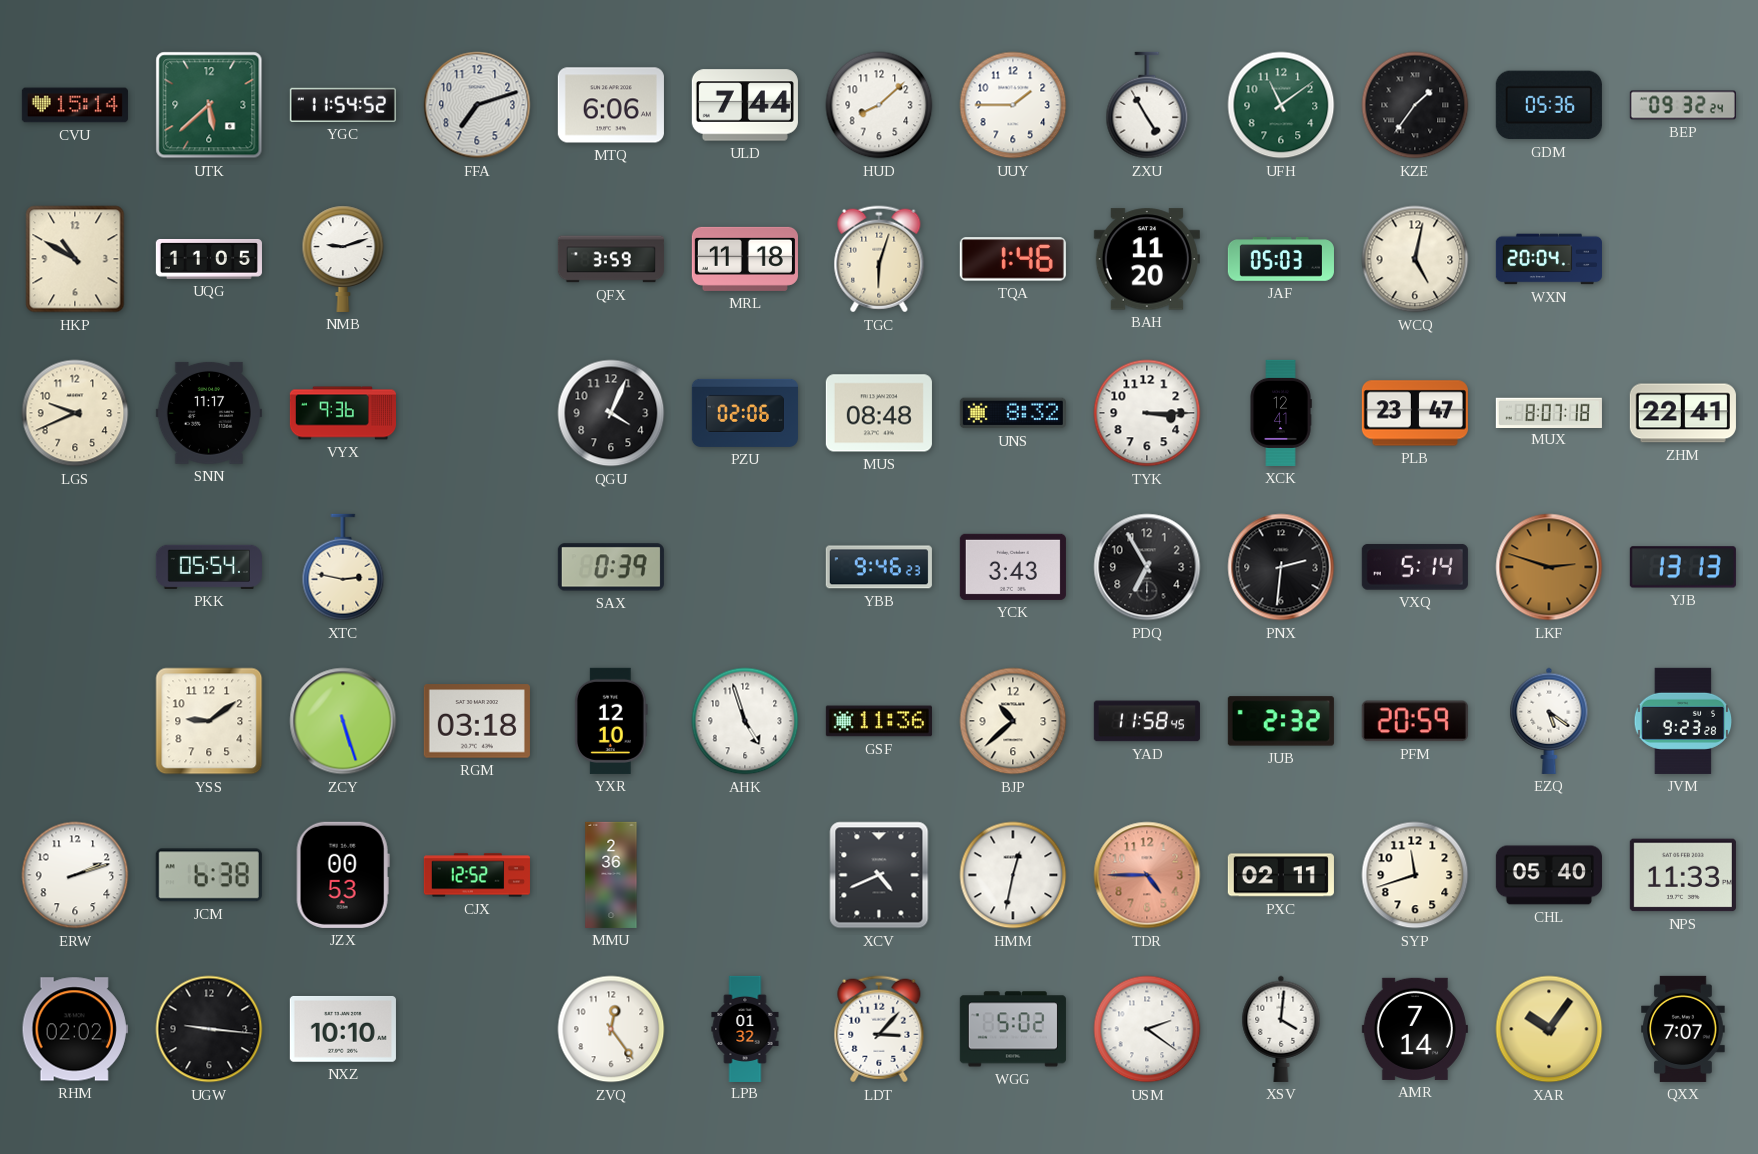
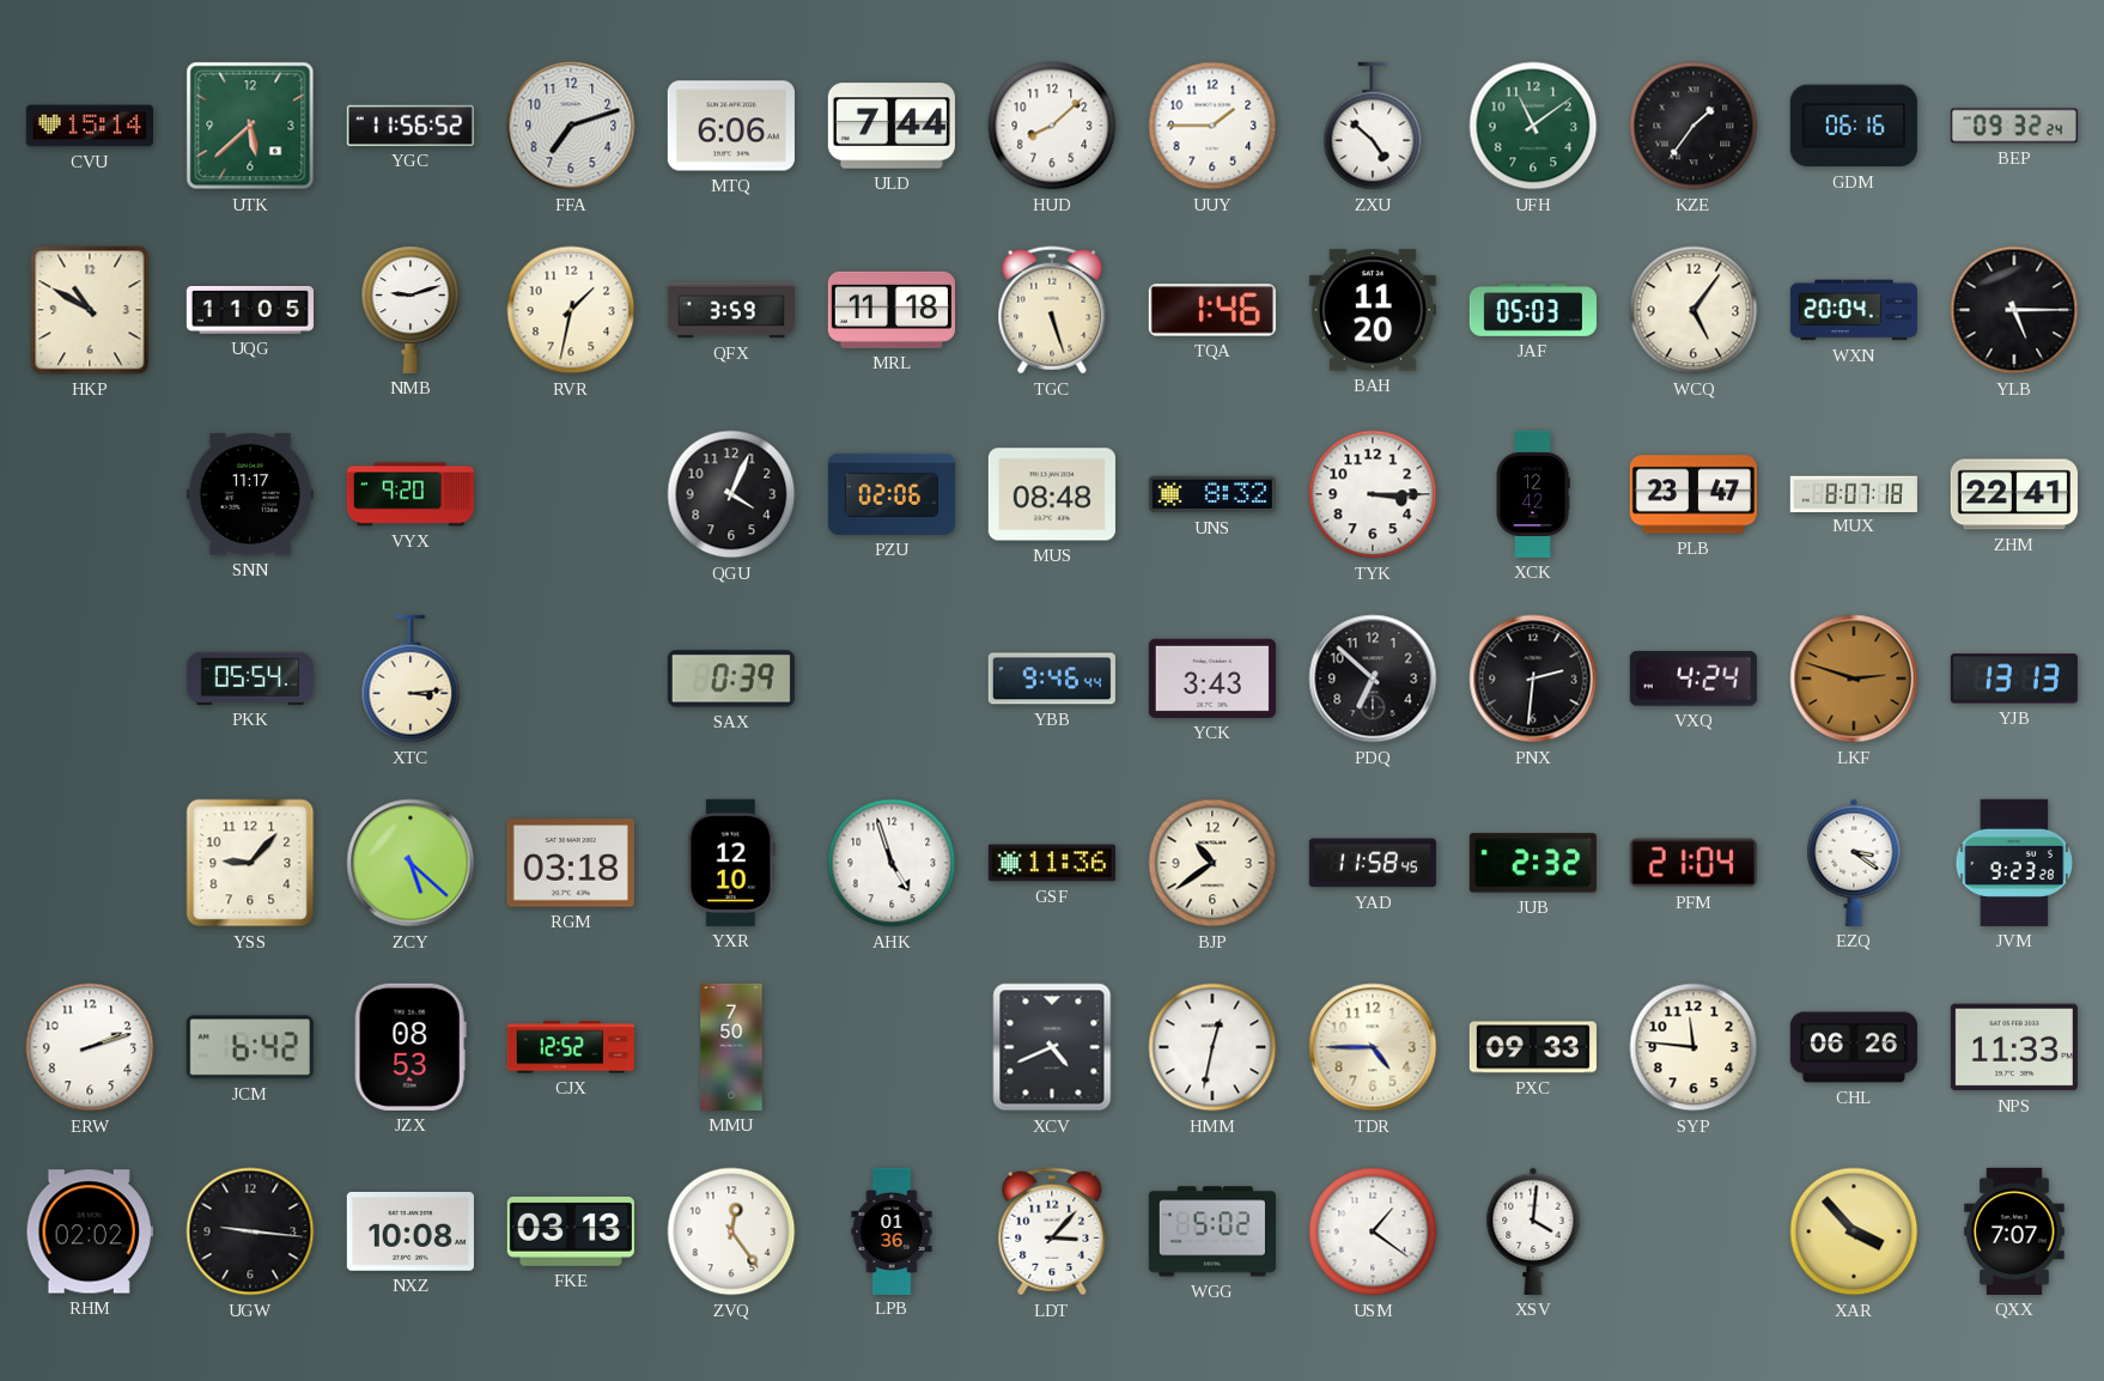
YGC: 11:54 -> 11:56 (411, 126)
ZXU: 4:55 -> 4:52 (1373, 126)
GDM: 05:36 -> 06:16 (1854, 126)
RVR: none -> 1:32 (571, 310)
TGC: 6:03 -> 5:27 (1052, 310)
WCQ: 5:02 -> 5:06 (1693, 310)
YLB: none -> 5:15 (2014, 310)
LGS: 9:41 -> none (75, 413)
VYX: 9:36 -> 9:20 (409, 494)
XCK: 12:41 -> 12:42 (1533, 494)
XTC: 2:47 -> 3:14 (411, 679)
YBB: 9:46:23 -> 9:46:44 (1052, 679)
PDQ: 6:55 -> 6:52 (1373, 679)
VXQ: 5:14 -> 4:24 (1693, 679)
YSS: 9:09 -> 9:07 (250, 863)
ZCY: 5:27 -> 5:22 (411, 863)
BJP: 10:38 -> 10:39 (1212, 863)
PFM: 20:59 -> 21:04 (1693, 863)
EZQ: 5:21 -> 3:21 (1854, 863)
JCM: 6:38 -> 6:42 (250, 1047)
JZX: 00:53 -> 08:53 (411, 1047)
MMU: 2:36 -> 7:50 (731, 1047)
TDR dial: salmon -> cream (1373, 1047)
PXC: 02:11 -> 09:33 (1533, 1047)
SYP: 11:42 -> 11:46 (1693, 1047)
CHL: 05:40 -> 06:26 (1854, 1047)
NXZ: 10:10 -> 10:08 (411, 1231)
FKE: none -> 03:13 (571, 1231)
LPB: 01:32 -> 01:36 (892, 1230)
USM: 2:21 -> 1:21 (1373, 1231)
AMR: 7:14 -> none (1415, 1029)
XAR: 10:06 -> 3:53 (1854, 1231)
